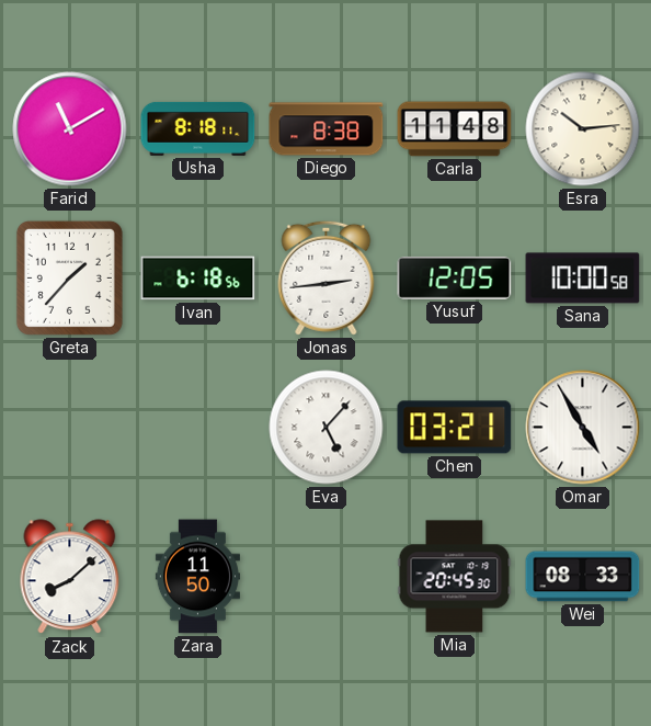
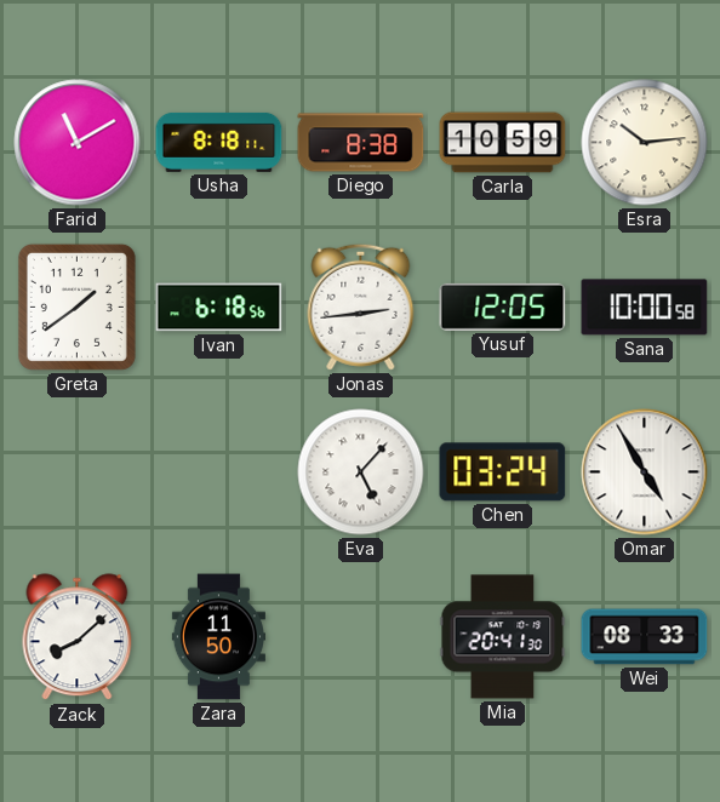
Carla: 11:48 -> 10:59 (503, 143)
Greta: 1:37 -> 1:39 (76, 307)
Chen: 03:21 -> 03:24 (503, 472)
Mia: 20:45 -> 20:41 (503, 637)
